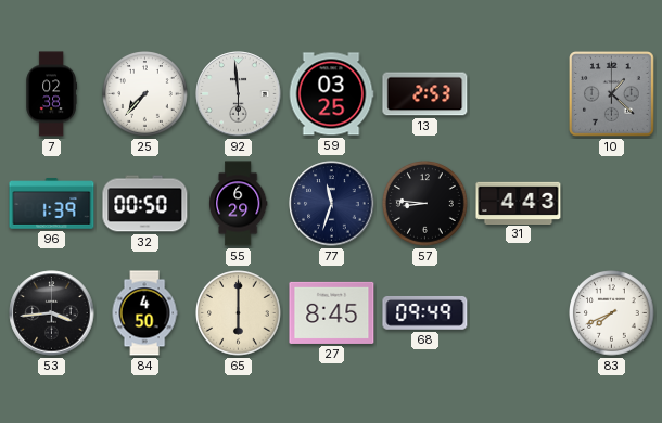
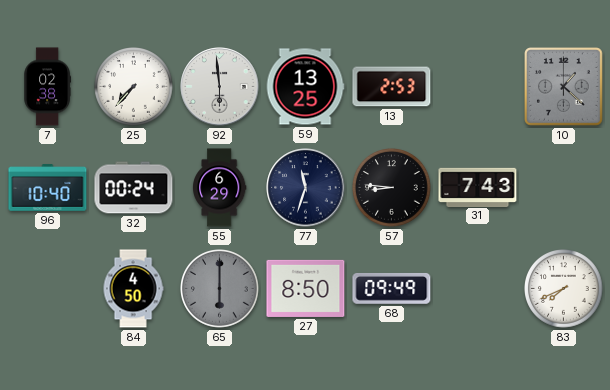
59: 03:25 -> 13:25 (305, 87)
96: 1:39 -> 10:40 (48, 188)
32: 00:50 -> 00:24 (134, 188)
31: 4:43 -> 7:43 (478, 187)
53: 3:44 -> none (52, 313)
65 dial: cream -> grey (220, 289)
27: 8:45 -> 8:50 (306, 288)
